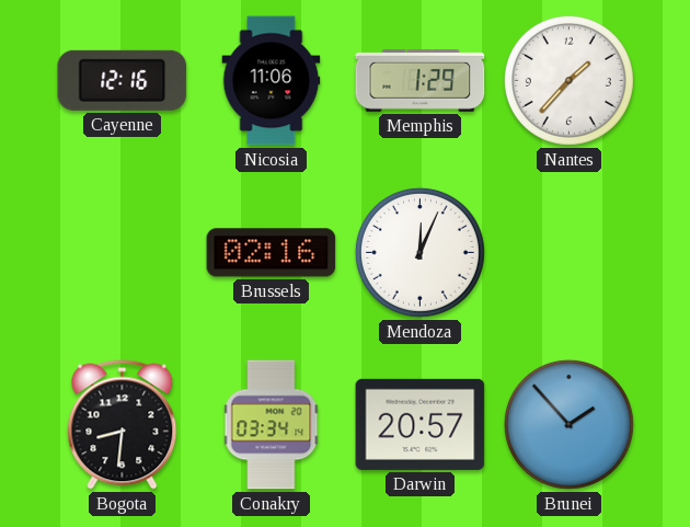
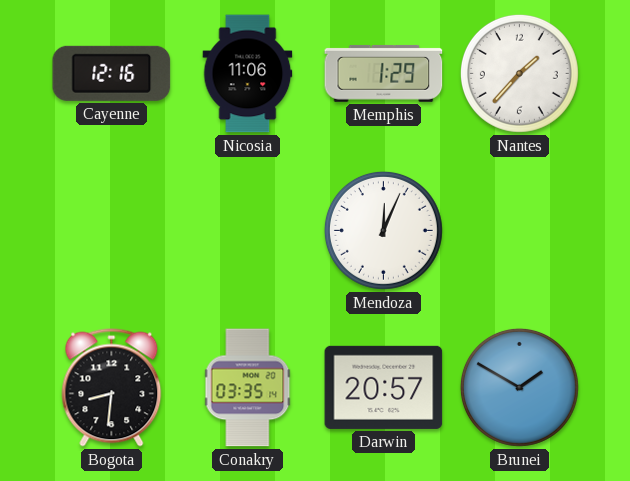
Brussels: 02:16 -> none (272, 253)
Conakry: 03:34 -> 03:35 (248, 388)
Brunei: 1:53 -> 1:50 (519, 387)
